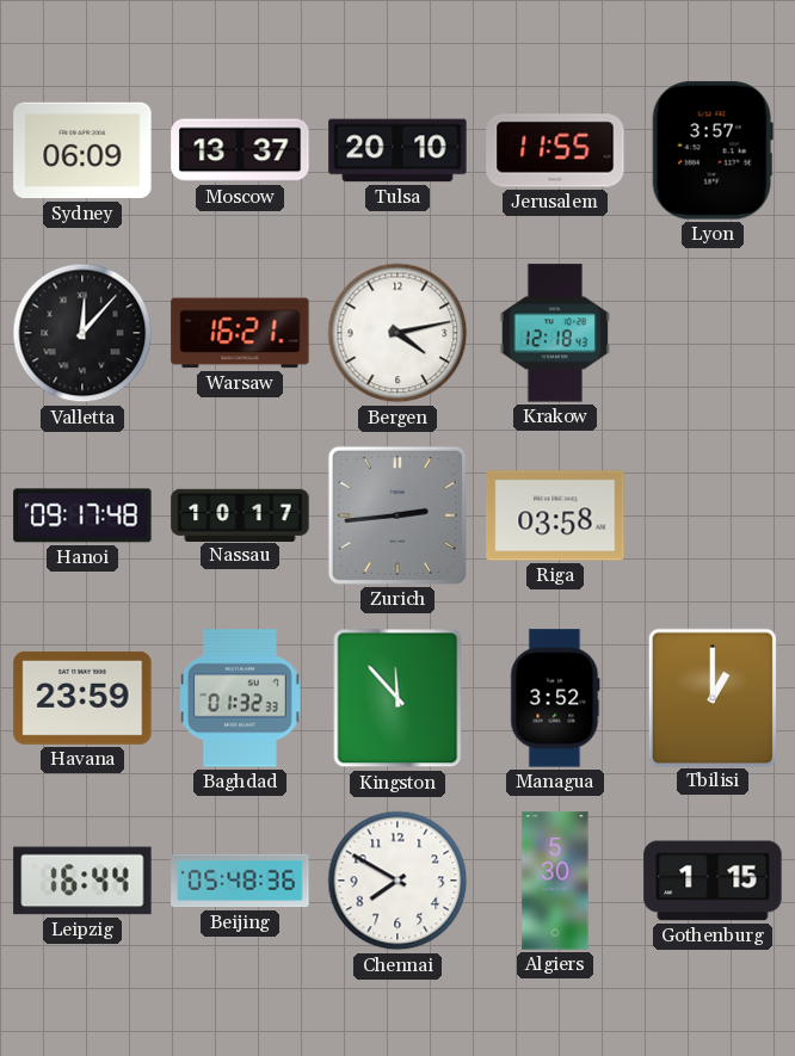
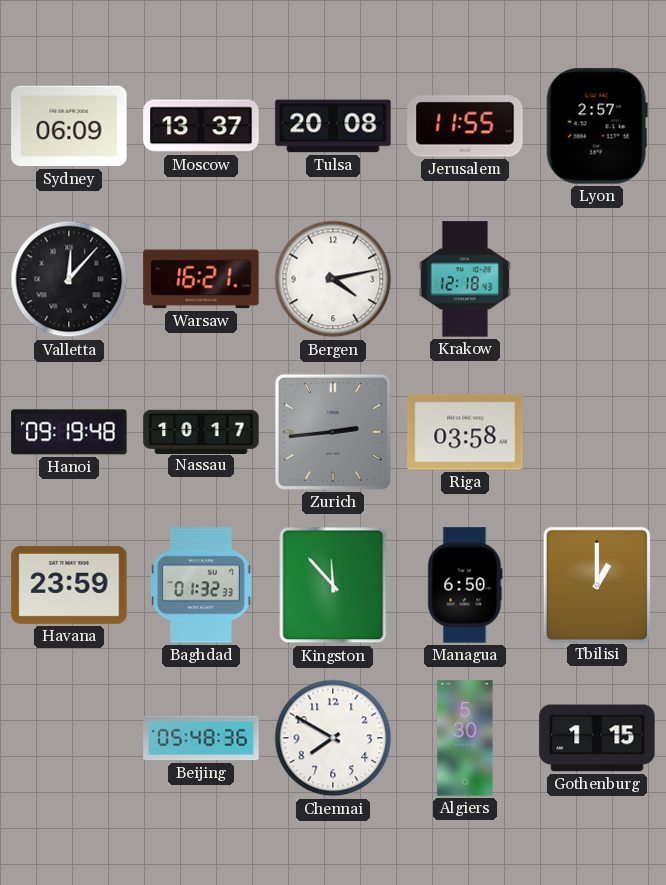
Tulsa: 20:10 -> 20:08 (333, 126)
Lyon: 3:57 -> 2:57 (597, 126)
Hanoi: 09:17 -> 09:19 (69, 432)
Managua: 3:52 -> 6:50 (465, 585)
Leipzig: 16:44 -> none (82, 881)
